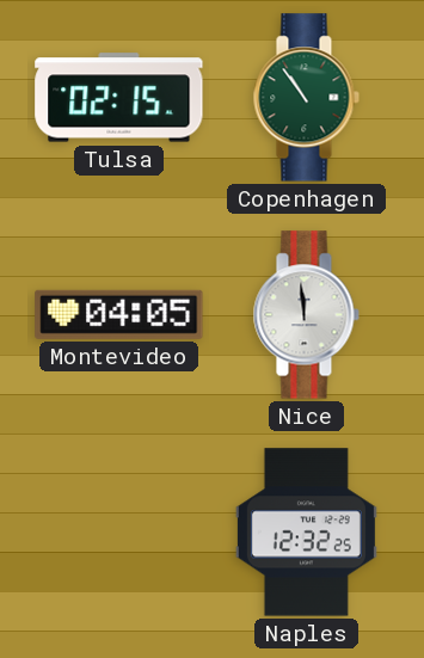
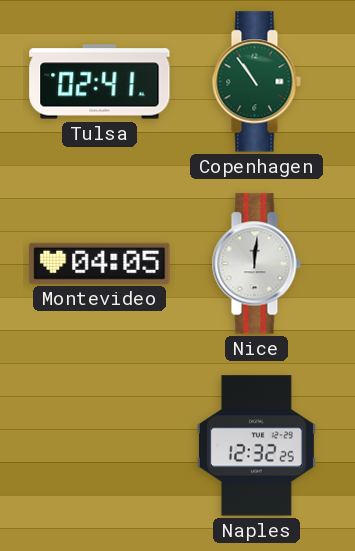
Tulsa: 02:15 -> 02:41 (100, 82)
Nice: 11:59 -> 12:01 (256, 264)
